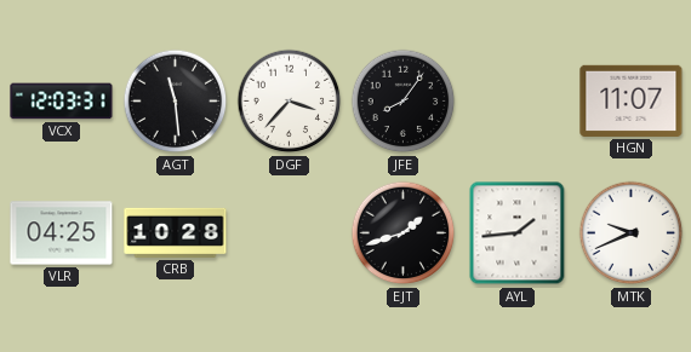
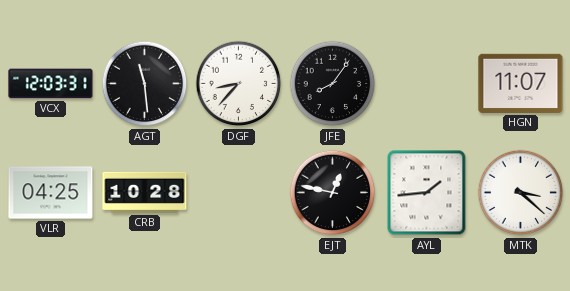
DGF: 3:37 -> 8:37 (239, 84)
EJT: 1:42 -> 12:47 (333, 193)
MTK: 9:41 -> 3:22 (521, 193)
